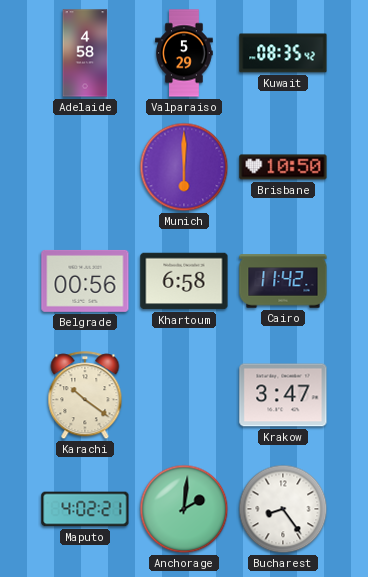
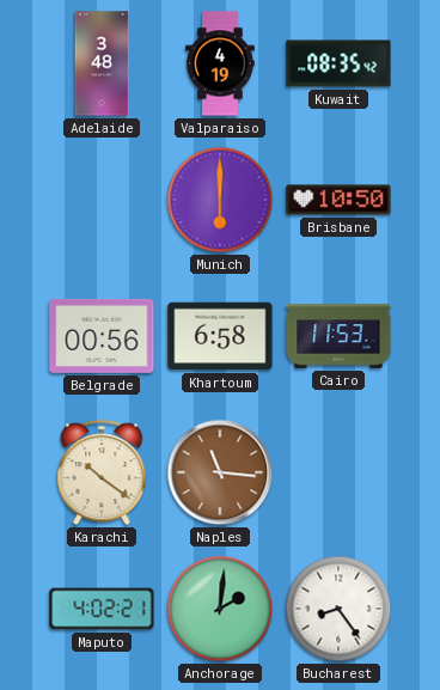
Adelaide: 4:58 -> 3:48 (102, 63)
Valparaiso: 5:29 -> 4:19 (220, 63)
Cairo: 11:42 -> 11:53 (338, 336)
Naples: none -> 11:16 (220, 472)
Krakow: 3:47 -> none (283, 395)
